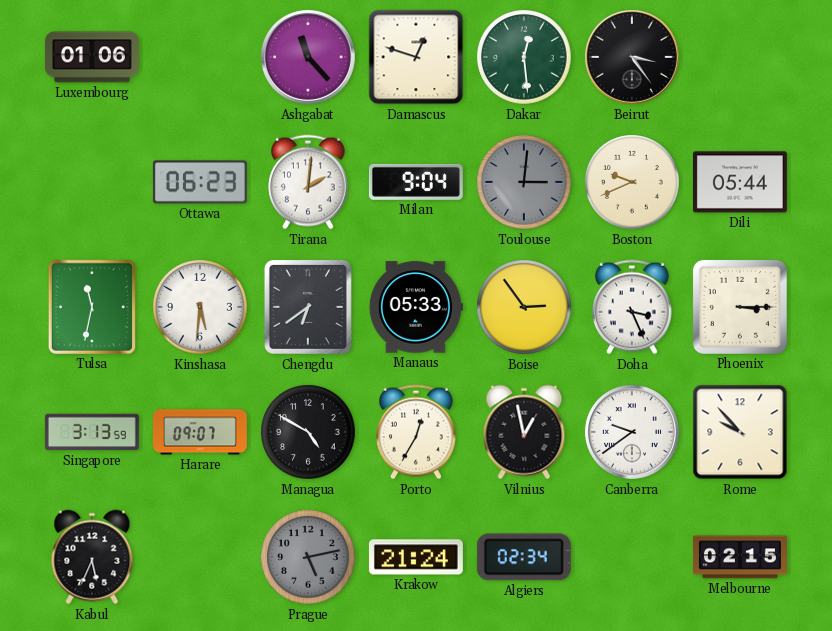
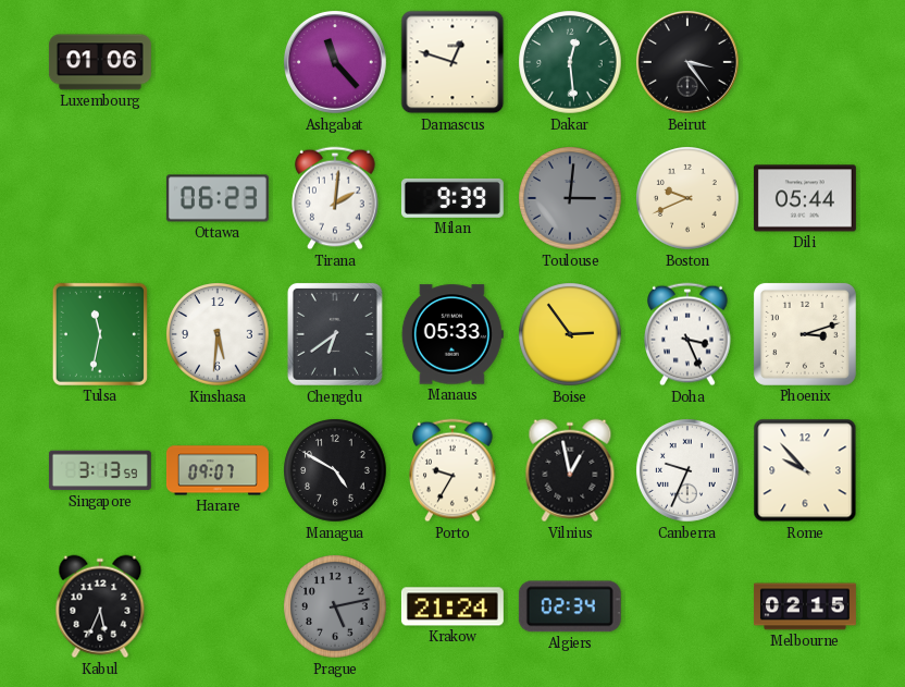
Milan: 9:04 -> 9:39 (452, 198)
Phoenix: 3:15 -> 3:12 (805, 334)
Porto: 12:35 -> 9:35 (452, 470)
Canberra: 9:39 -> 9:34 (687, 470)
